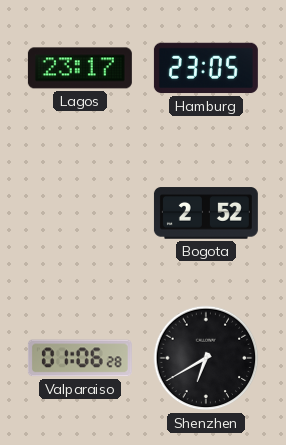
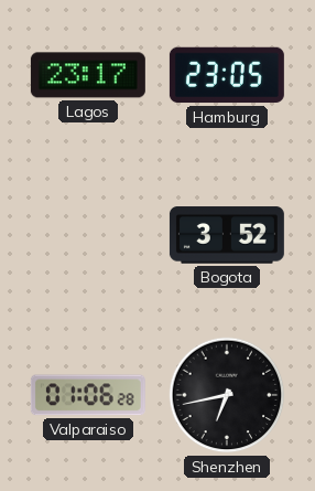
Bogota: 2:52 -> 3:52 (227, 235)
Shenzhen: 6:40 -> 6:43 (227, 395)
